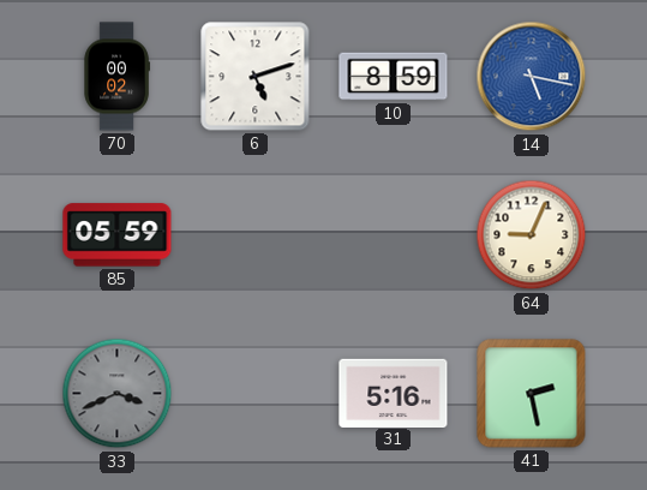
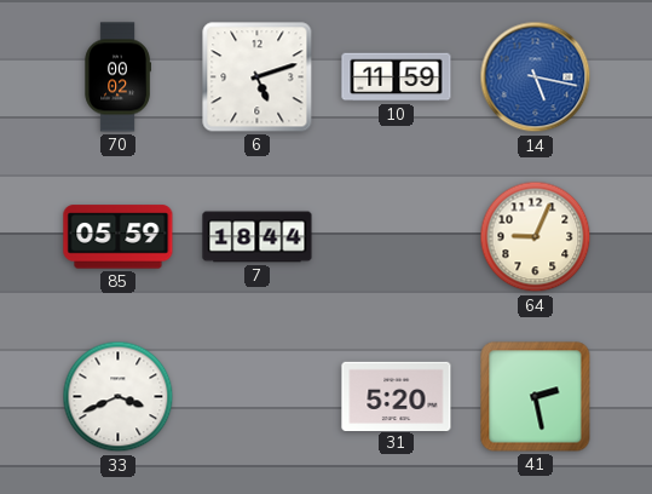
10: 8:59 -> 11:59 (397, 77)
7: none -> 18:44 (258, 237)
33 dial: grey -> white (119, 397)
31: 5:16 -> 5:20 (397, 396)
